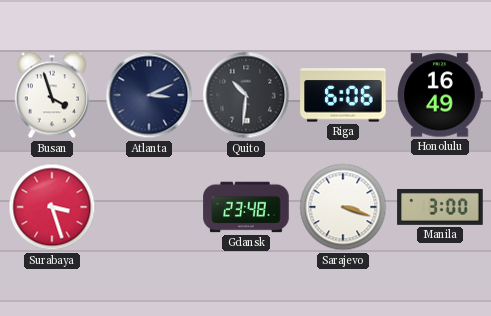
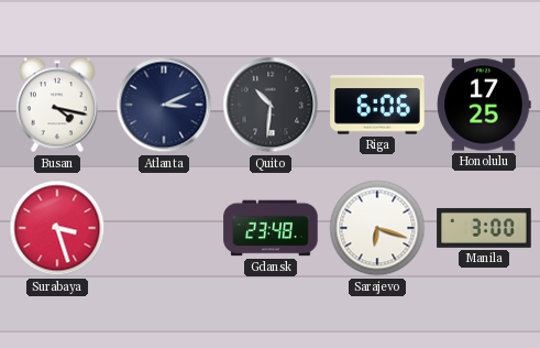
Busan: 3:57 -> 4:17 (57, 105)
Honolulu: 16:49 -> 17:25 (484, 105)
Sarajevo: 3:18 -> 6:18 (377, 228)
